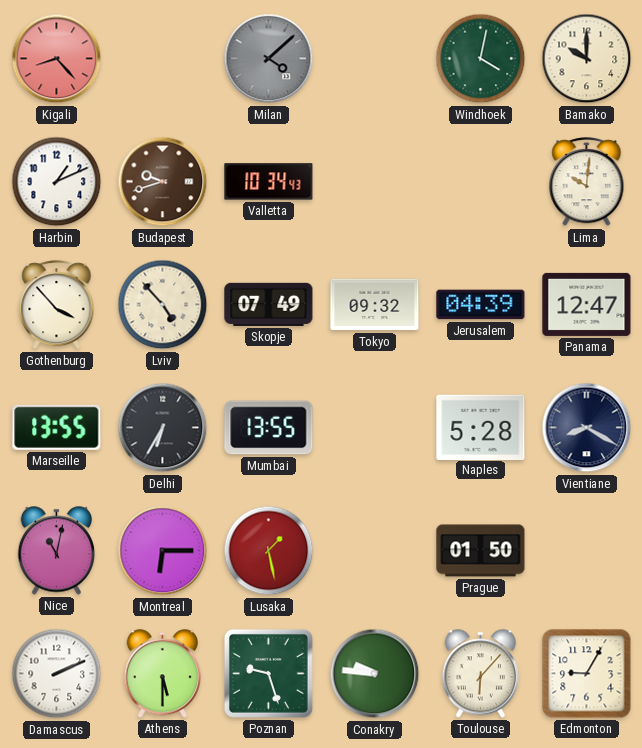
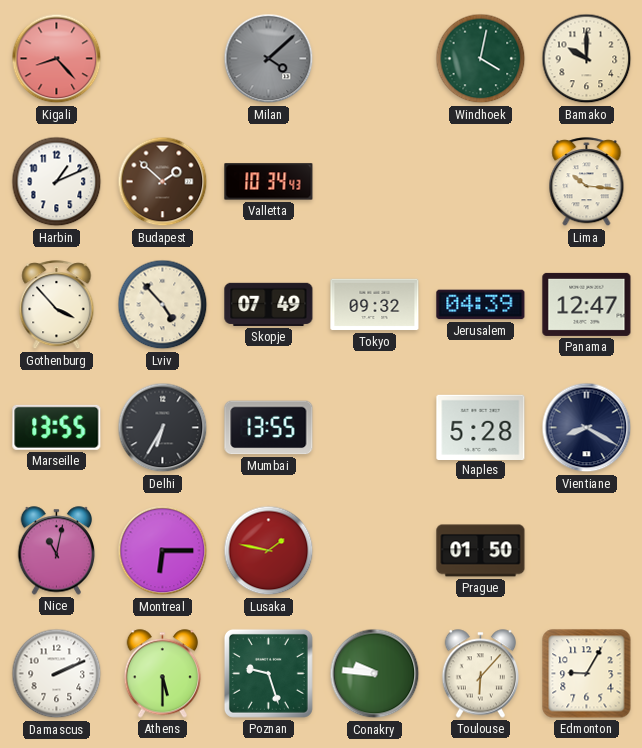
Budapest: 9:42 -> 1:52 (163, 182)
Lima: 10:01 -> 10:16 (587, 182)
Lusaka: 1:28 -> 1:47 (269, 551)
